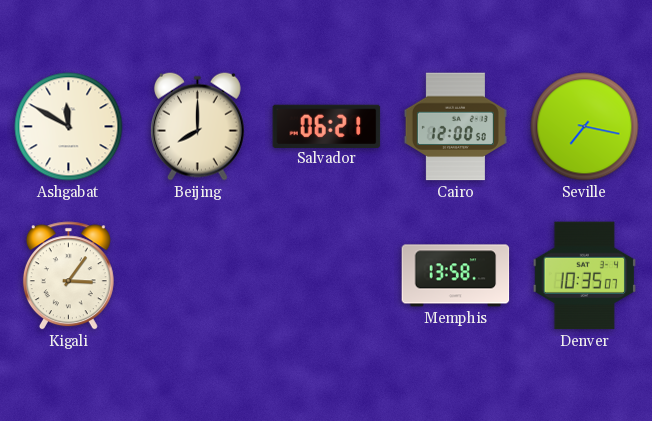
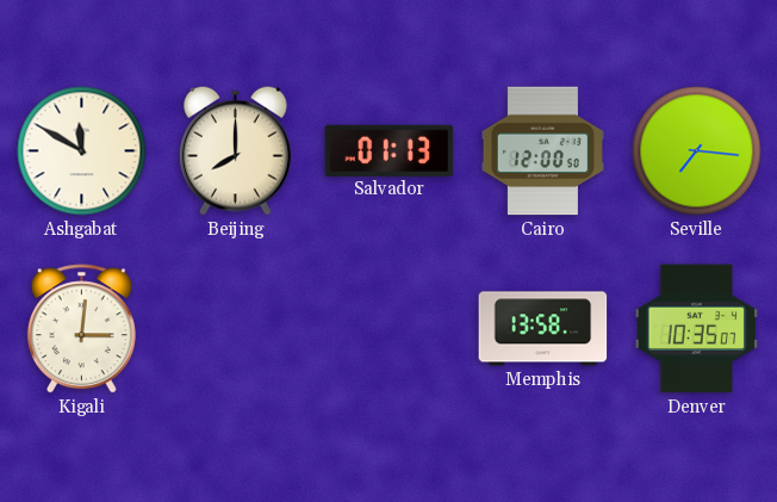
Salvador: 06:21 -> 01:13 (390, 150)
Seville: 7:17 -> 7:16 (697, 151)
Kigali: 3:06 -> 3:01 (81, 329)
